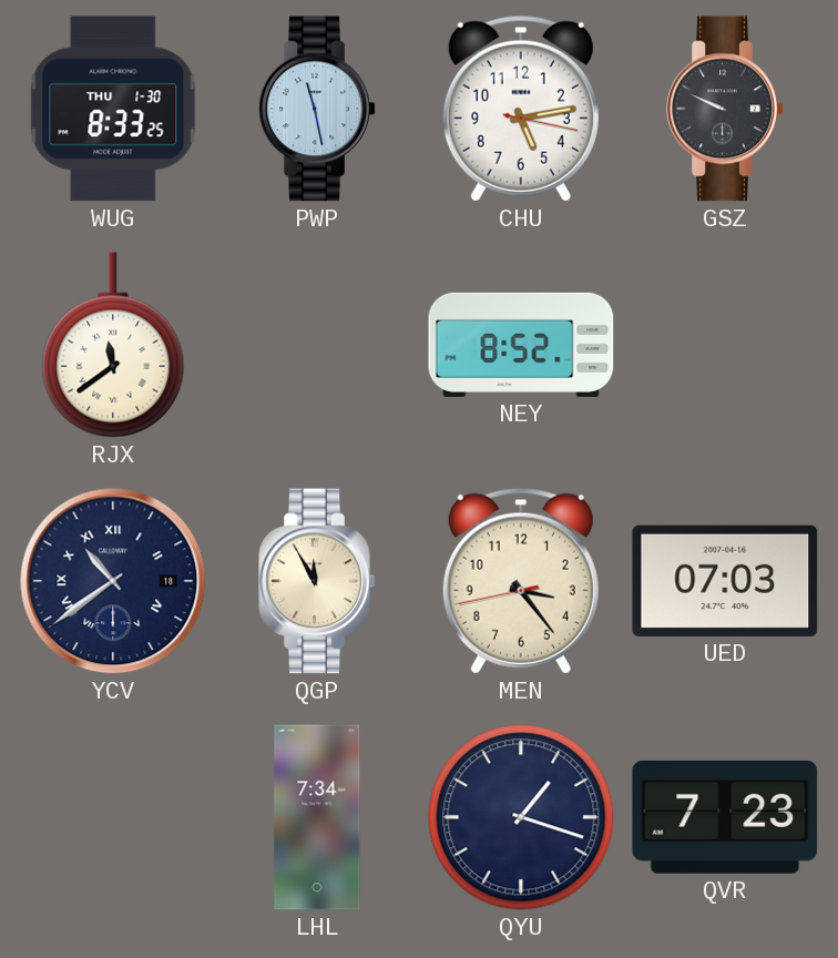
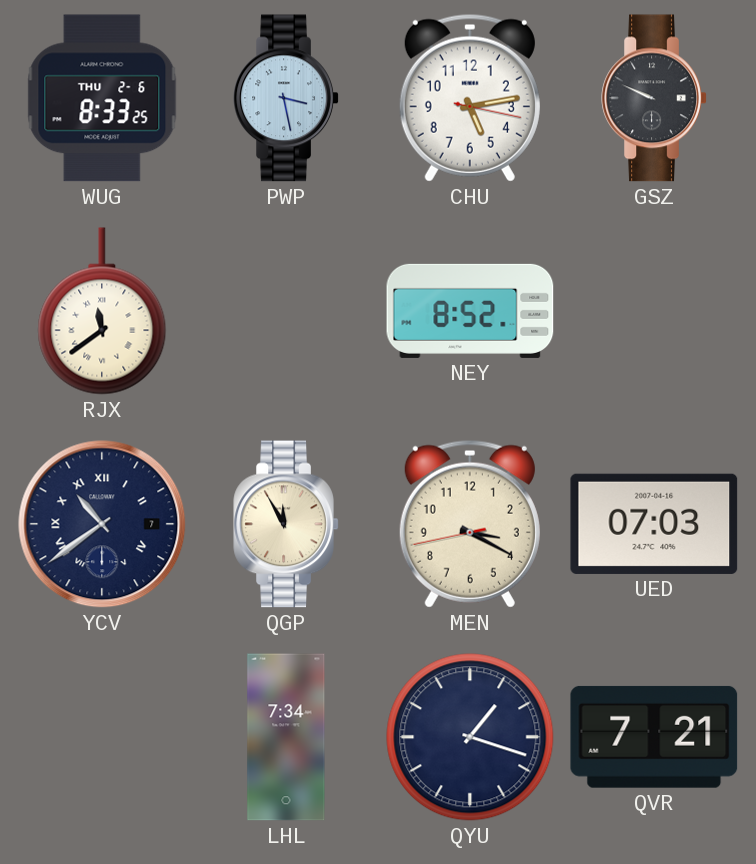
WUG date: THU 1-30 -> THU 2-6 (102, 98)
PWP: 11:28 -> 3:28 (286, 98)
YCV date: 18 -> 7 (102, 524)
MEN: 3:23 -> 3:19 (470, 524)
QVR: 7:23 -> 7:21 (654, 737)
